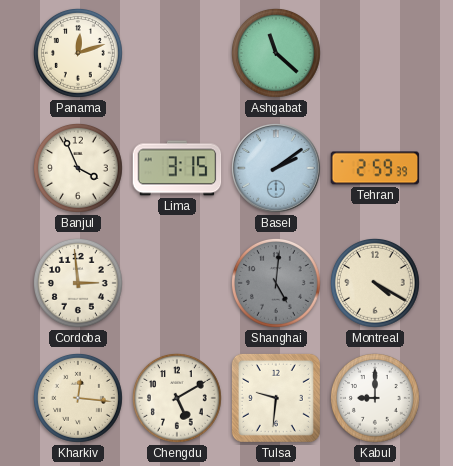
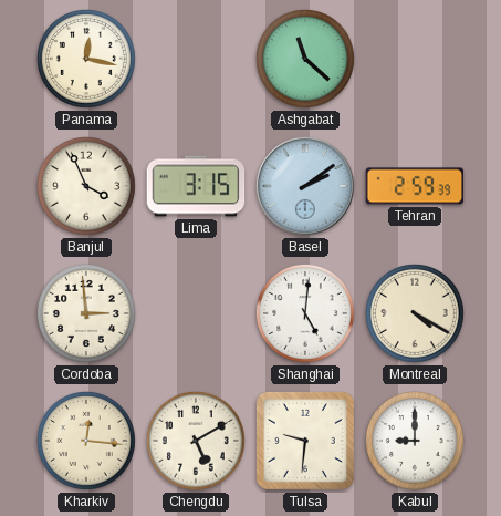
Panama: 12:12 -> 12:17 (87, 60)
Shanghai dial: grey -> white (306, 314)
